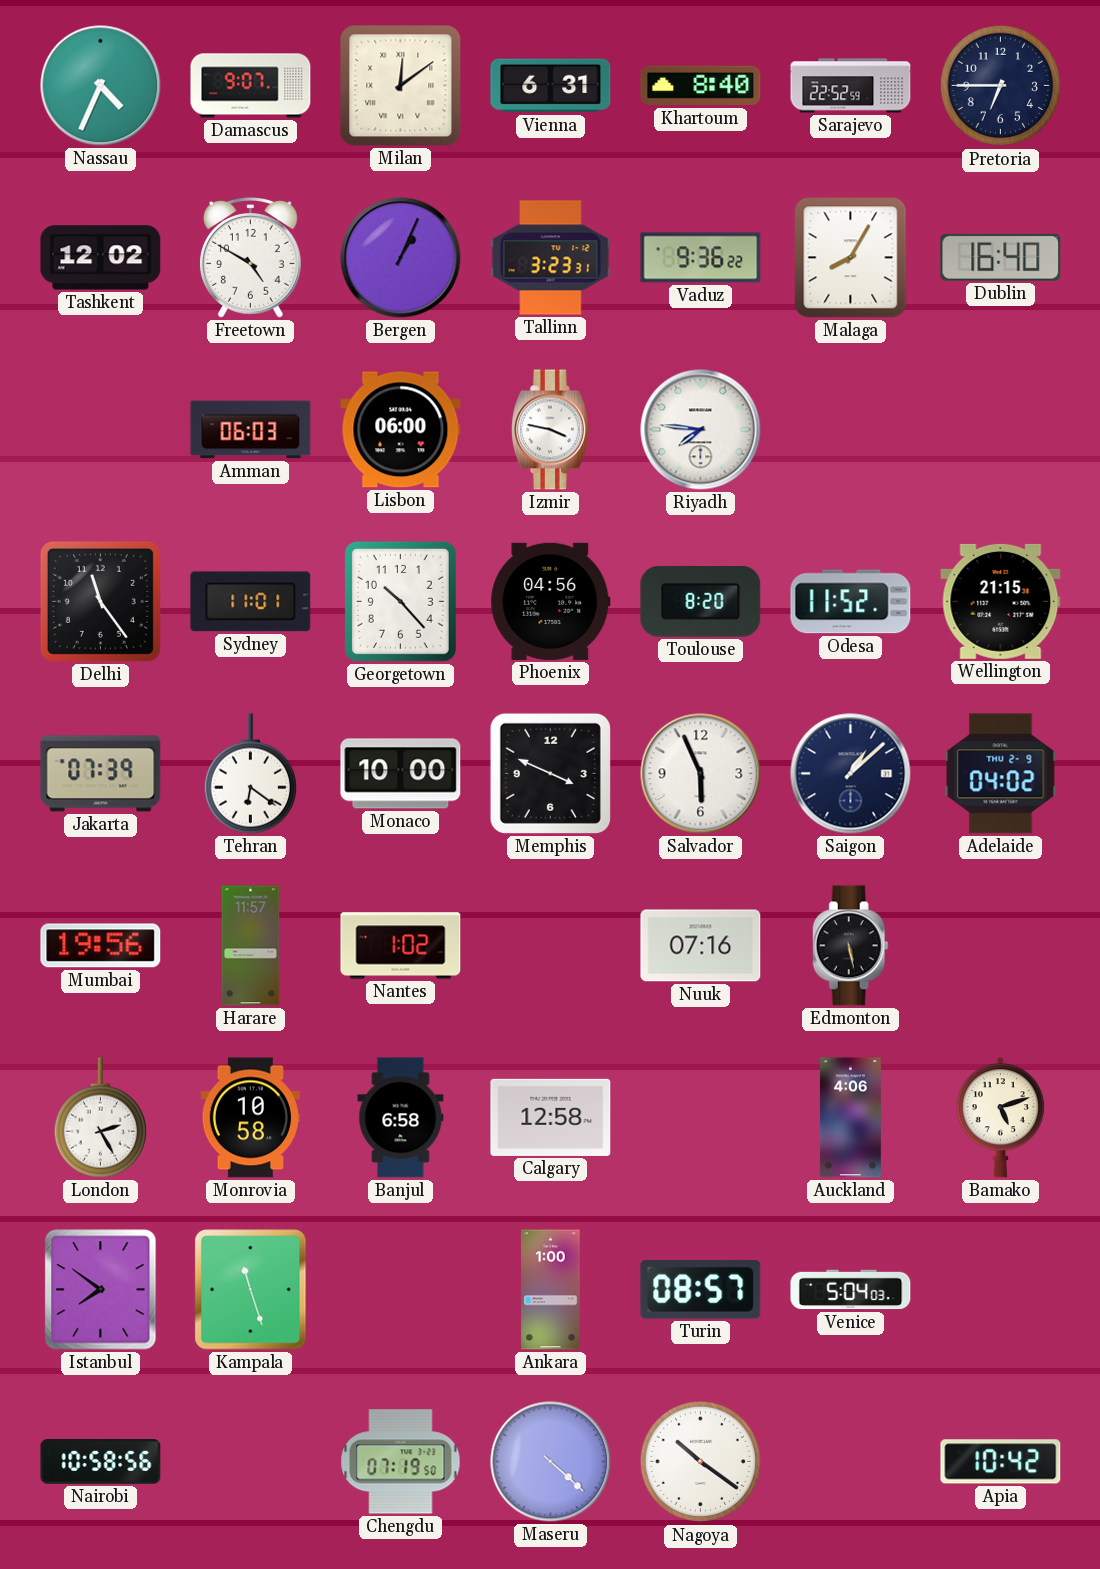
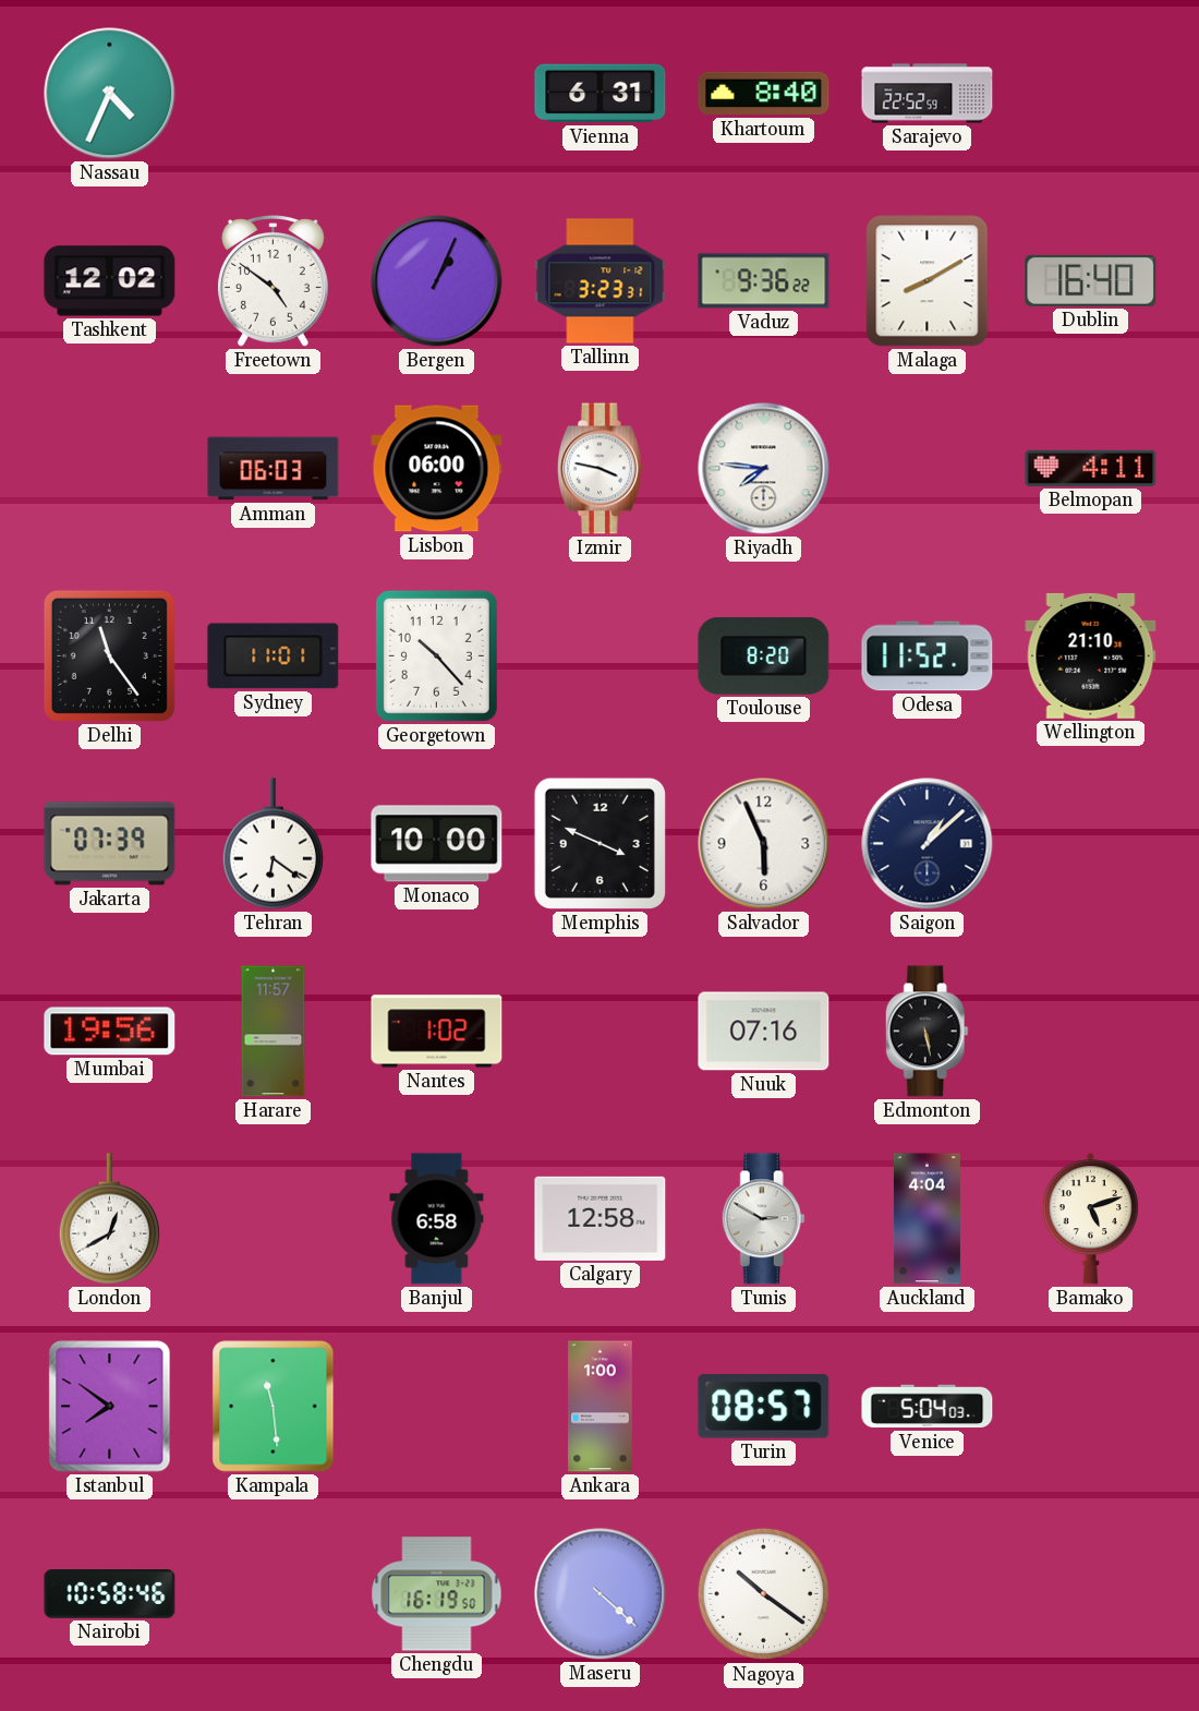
Damascus: 9:07 -> none (251, 86)
Milan: 12:09 -> none (401, 86)
Pretoria: 6:45 -> none (1001, 86)
Freetown: 4:50 -> 4:51 (272, 281)
Malaga: 8:05 -> 8:10 (928, 281)
Belmopan: none -> 4:11 (1091, 468)
Phoenix: 04:56 -> none (551, 601)
Wellington: 21:15 -> 21:10 (1091, 655)
Adelaide: 04:02 -> none (1001, 774)
London: 2:25 -> 12:40 (109, 1219)
Monrovia: 10:58 -> none (250, 1118)
Tunis: none -> 2:50 (763, 1219)
Auckland: 4:06 -> 4:04 (927, 1219)
Kampala: 11:27 -> 11:29 (274, 1407)
Nairobi: 10:58:56 -> 10:58:46 (110, 1594)
Chengdu: 07:19 -> 16:19 (437, 1594)
Apia: 10:42 -> none (1001, 1462)
